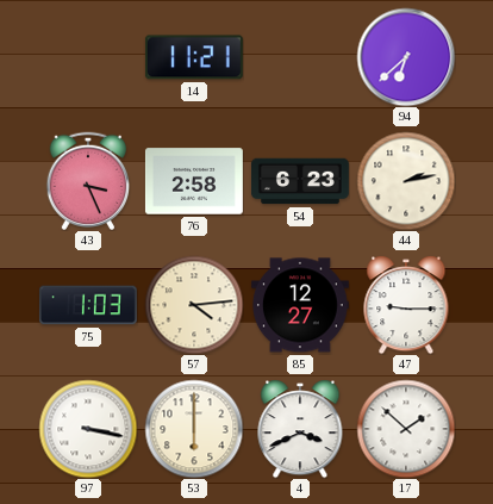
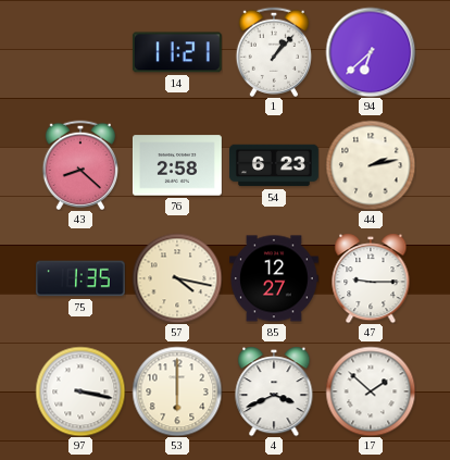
1: none -> 1:07 (273, 51)
43: 3:26 -> 8:22 (79, 164)
75: 1:03 -> 1:35 (80, 278)
57: 4:14 -> 4:17 (177, 278)
